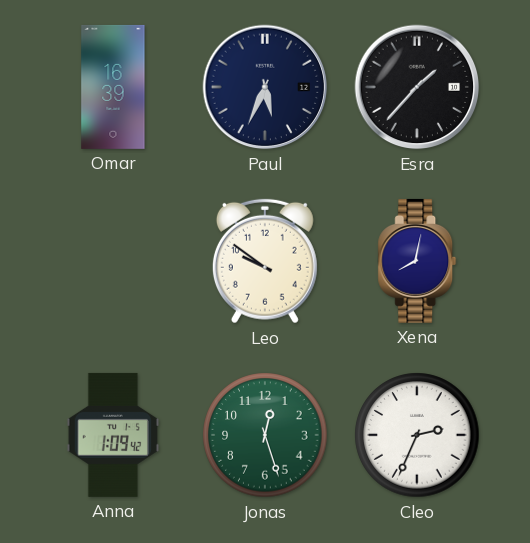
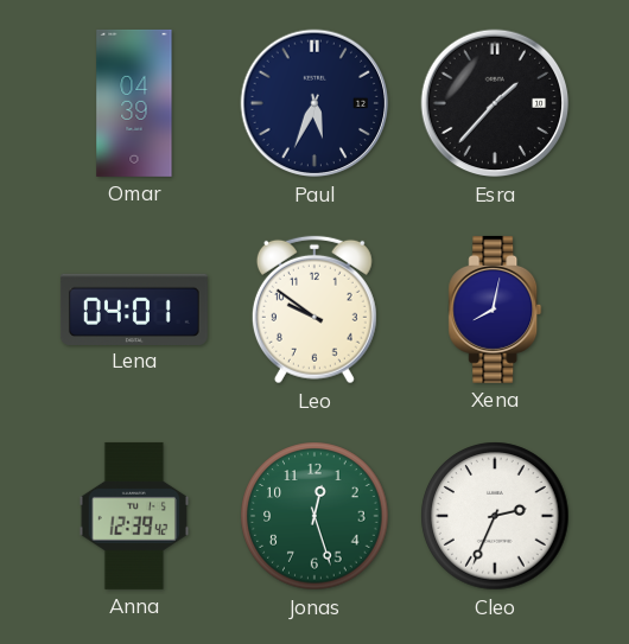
Omar: 16:39 -> 04:39 (134, 103)
Lena: none -> 04:01 (134, 308)
Anna: 1:09 -> 12:39 (133, 516)
